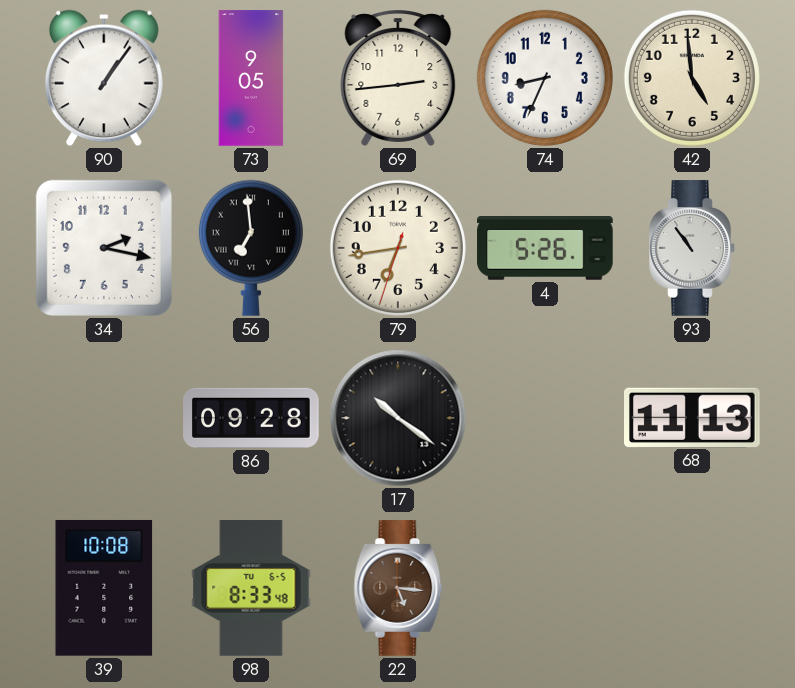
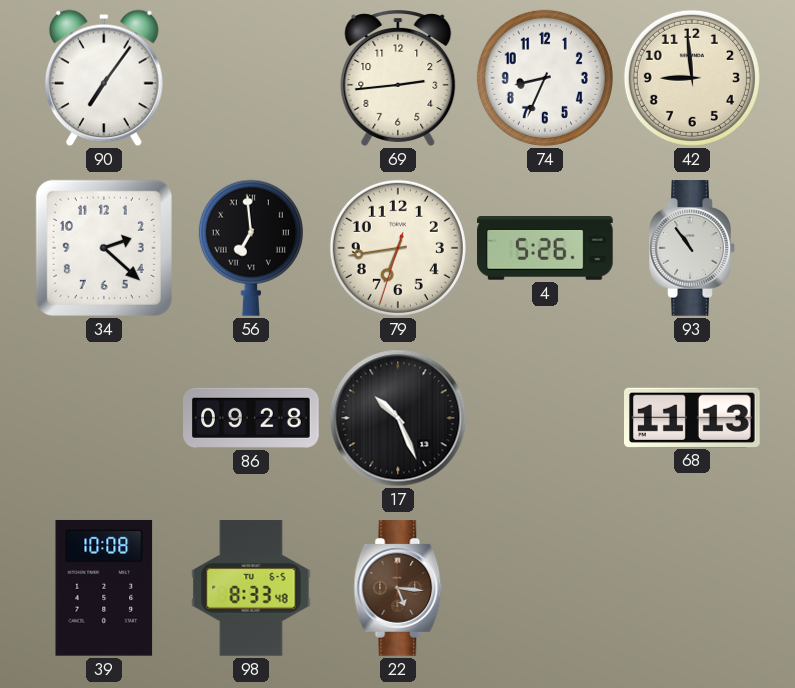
90: 1:06 -> 7:06 (104, 78)
73: 9:05 -> none (251, 78)
42: 4:59 -> 8:59 (692, 78)
34: 2:17 -> 2:22 (104, 248)
17: 10:21 -> 10:26 (398, 418)
